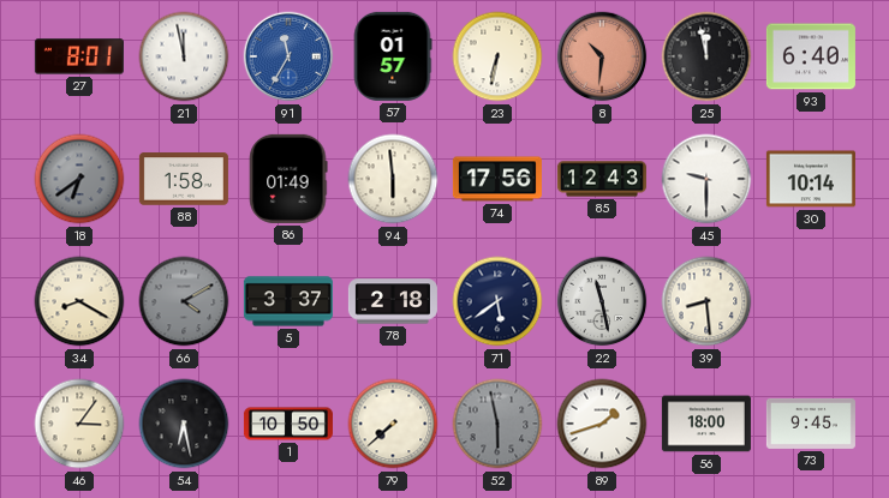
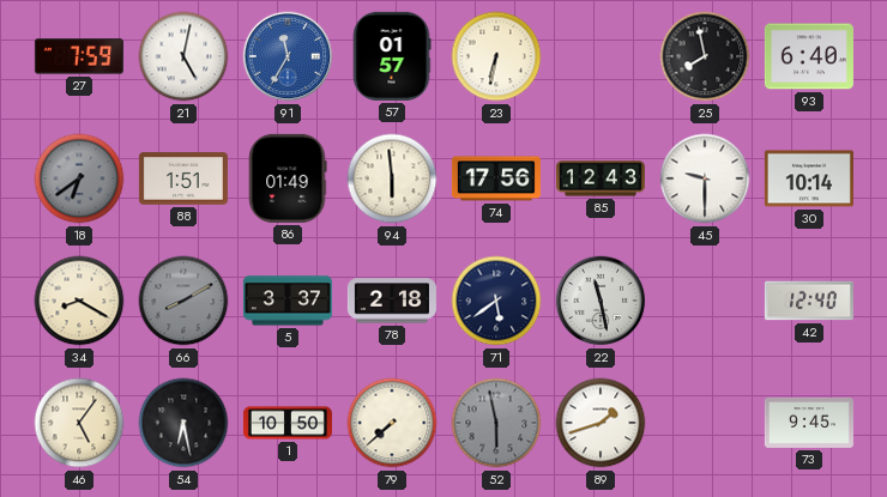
27: 8:01 -> 7:59 (79, 56)
21: 11:58 -> 5:02 (183, 56)
8: 10:31 -> none (602, 56)
25: 11:58 -> 7:58 (705, 56)
88: 1:58 -> 1:51 (183, 178)
66: 4:10 -> 8:10 (183, 301)
39: 8:29 -> none (706, 301)
42: none -> 12:40 (809, 301)
46: 3:06 -> 5:06 (79, 423)
56: 18:00 -> none (706, 424)
